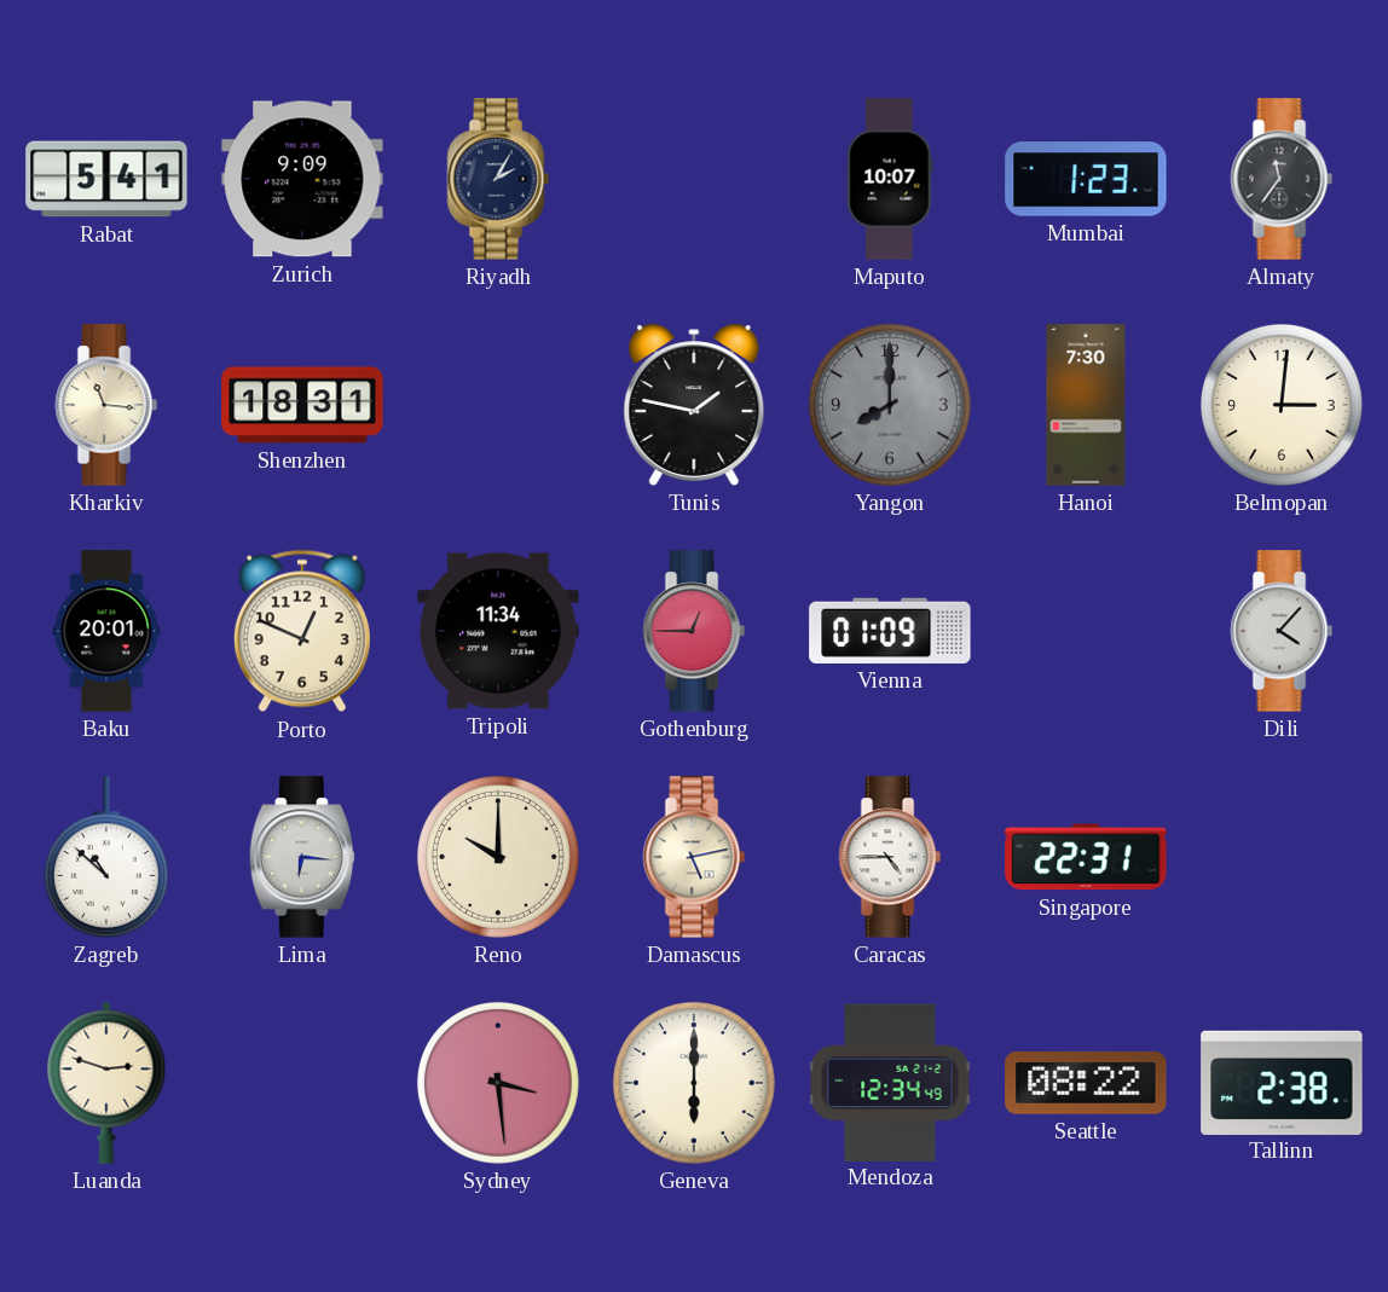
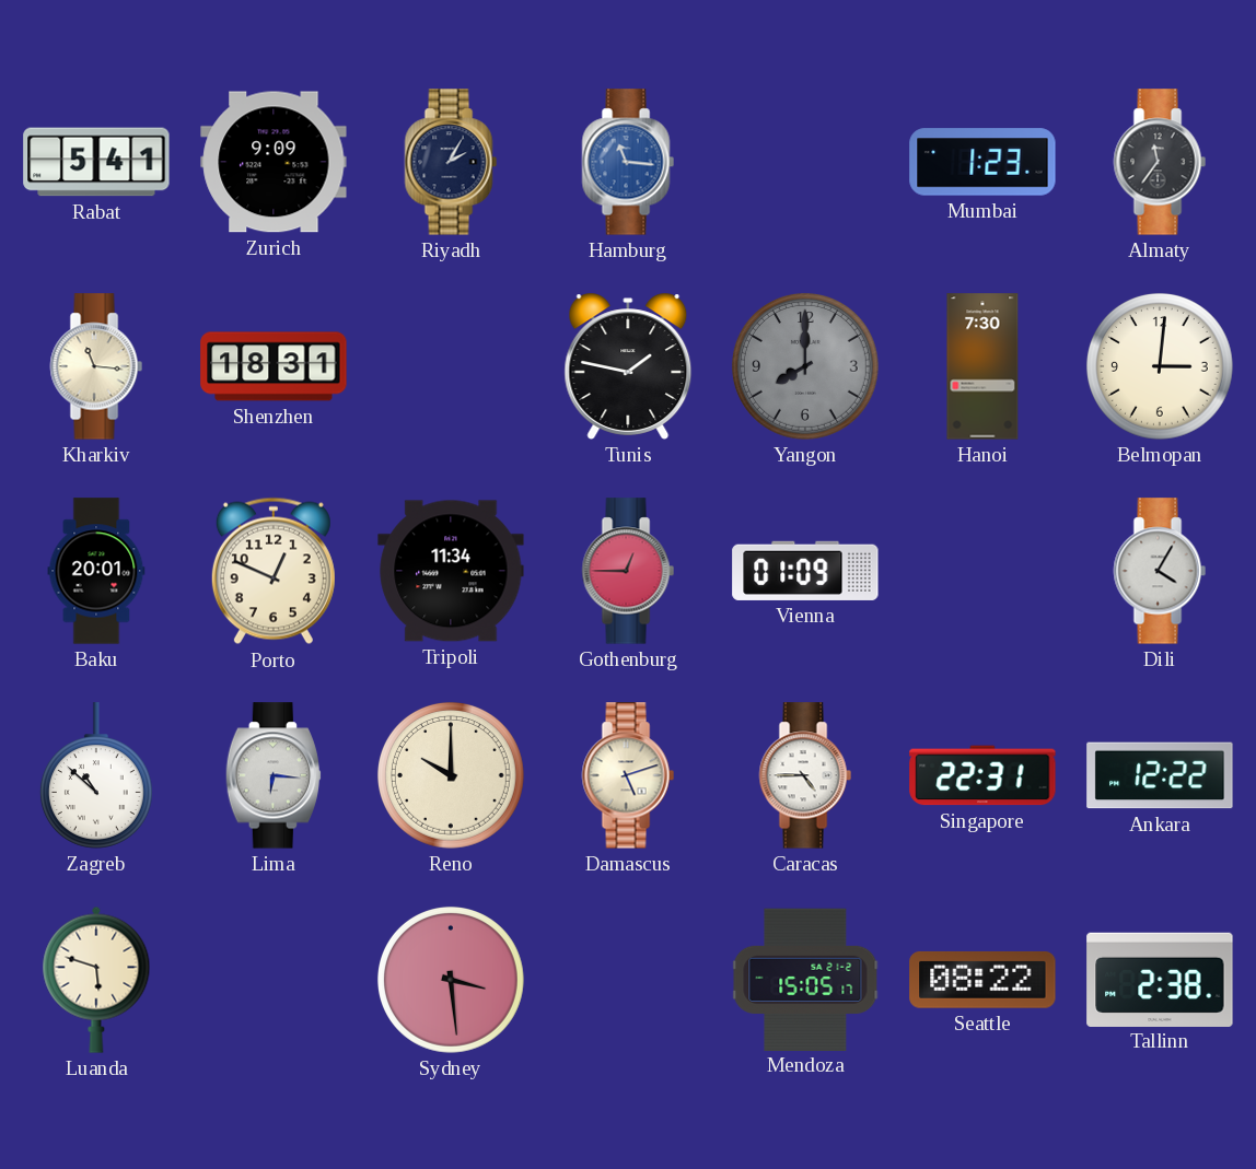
Hamburg: none -> 11:16 (628, 162)
Maputo: 10:07 -> none (890, 179)
Dili: 4:07 -> 4:05 (1160, 571)
Damascus: 5:13 -> 5:12 (628, 775)
Ankara: none -> 12:22 (1160, 775)
Luanda: 2:48 -> 5:48 (96, 980)
Geneva: 6:00 -> none (694, 1083)
Mendoza: 12:34 -> 15:05 (805, 979)
